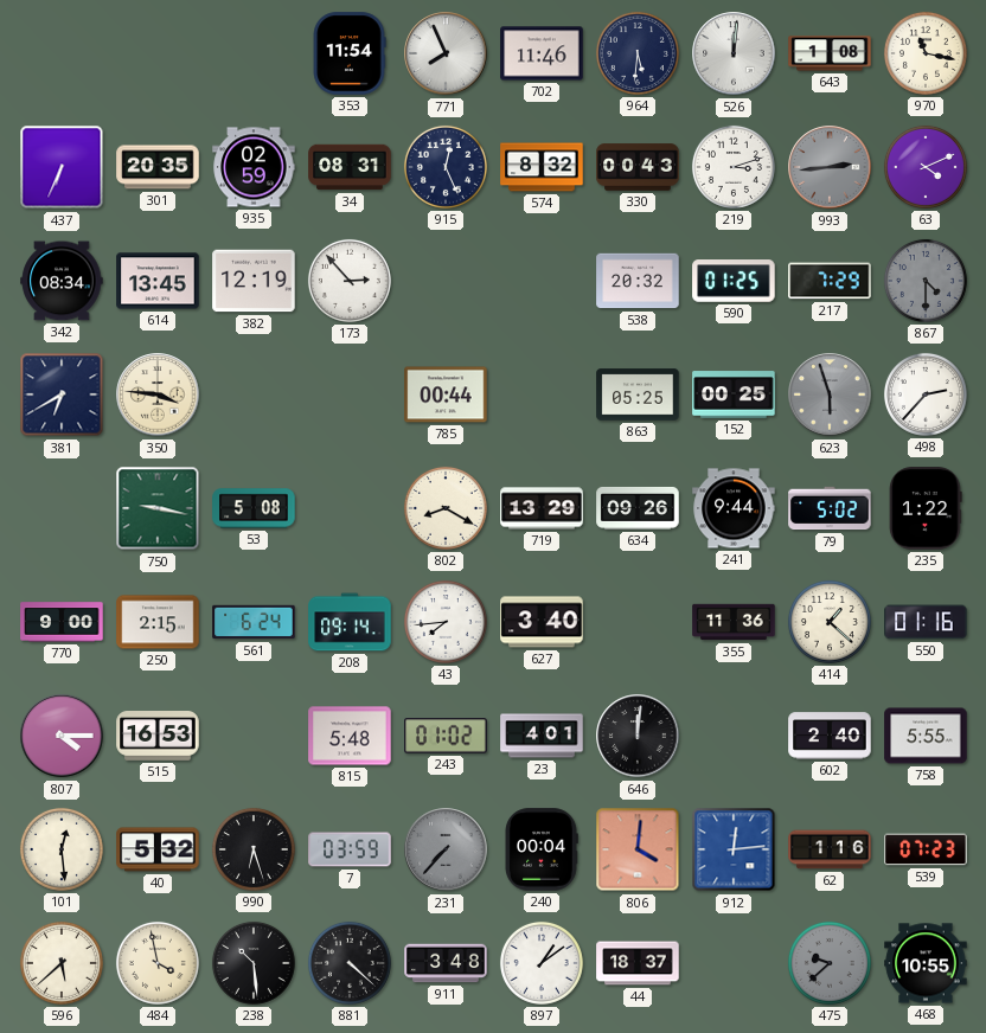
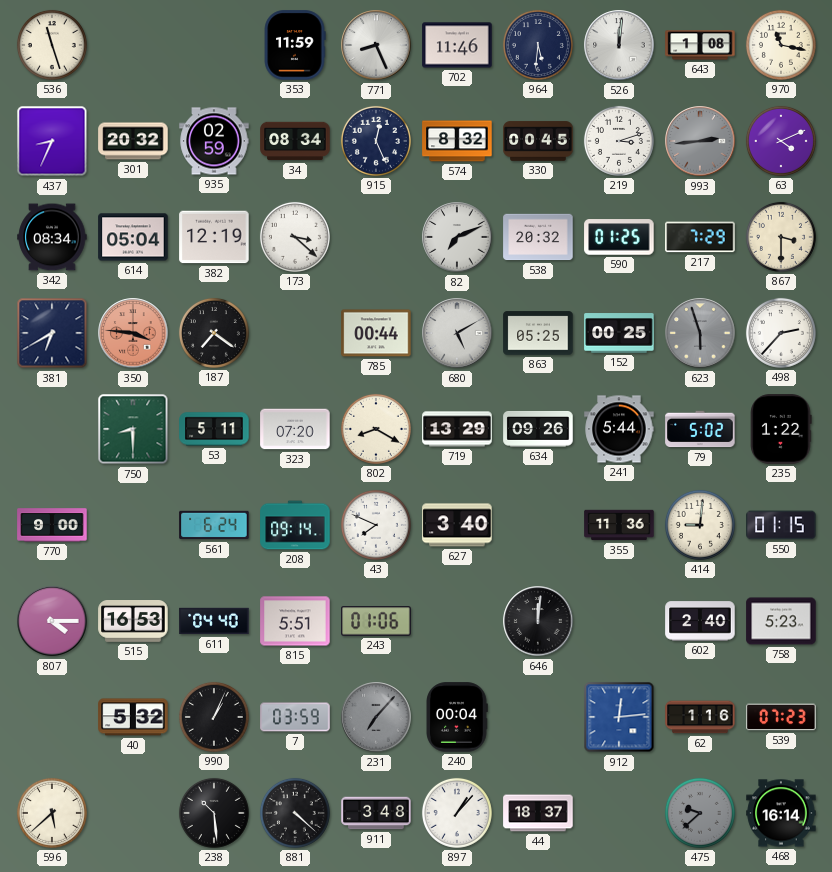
536: none -> 11:27 (52, 45)
353: 11:54 -> 11:59 (295, 45)
771: 7:56 -> 8:26 (376, 45)
437: 6:34 -> 8:34 (52, 141)
301: 20:35 -> 20:32 (133, 141)
34: 08:31 -> 08:34 (295, 141)
330: 00:43 -> 00:45 (538, 141)
614: 13:45 -> 05:04 (133, 237)
173: 2:53 -> 3:22 (295, 237)
82: none -> 7:11 (457, 237)
867: 4:30 -> 3:30 (781, 237)
867 dial: grey -> cream (781, 237)
350 dial: cream -> salmon (133, 333)
187: none -> 7:21 (214, 333)
680: none -> 5:10 (457, 333)
750: 9:17 -> 8:30 (133, 429)
53: 5:08 -> 5:11 (214, 429)
323: none -> 07:20 (295, 429)
241: 9:44 -> 5:44 (619, 429)
250: 2:15 -> none (158, 622)
43: 7:44 -> 7:49 (376, 525)
414: 1:22 -> 9:01 (700, 525)
550: 01:16 -> 01:15 (781, 525)
611: none -> 04:40 (214, 621)
815: 5:48 -> 5:51 (295, 621)
243: 01:02 -> 01:06 (376, 621)
23: 4:01 -> none (542, 736)
758: 5:55 -> 5:23 (781, 621)
101: 12:29 -> none (62, 849)
990: 6:27 -> 1:04 (214, 717)
231: 7:37 -> 7:07 (376, 717)
806: 4:01 -> none (638, 849)
484: 3:58 -> none (158, 963)
897: 1:09 -> 1:07 (457, 813)
468: 10:55 -> 16:14 (781, 813)
